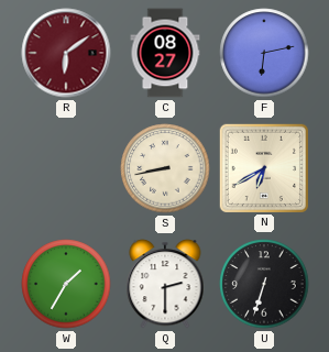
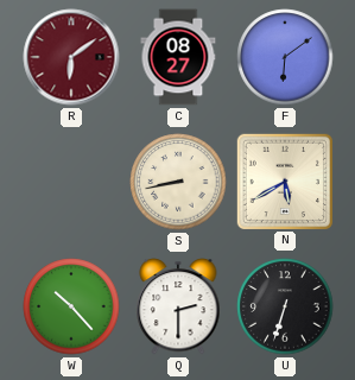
F: 6:13 -> 6:09 (285, 57)
N: 6:40 -> 5:40 (284, 180)
W: 1:35 -> 10:23 (71, 306)
